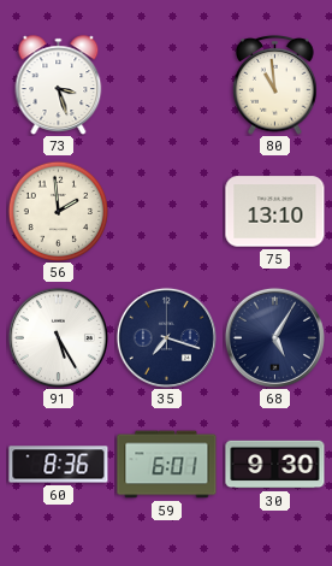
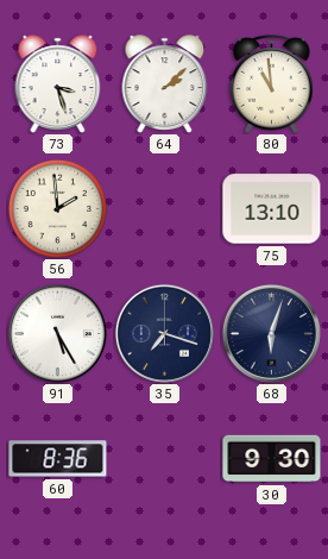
64: none -> 2:08 (165, 84)
68: 5:05 -> 6:03 (271, 333)
59: 6:01 -> none (167, 465)
